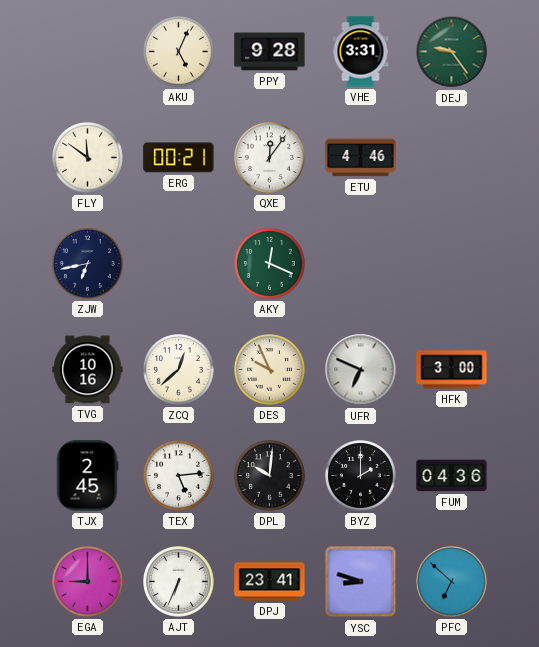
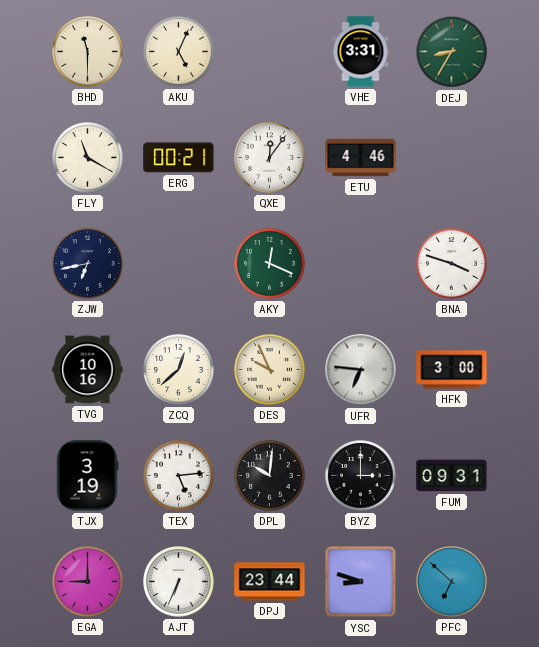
BHD: none -> 11:30 (88, 52)
PPY: 9:28 -> none (270, 52)
DEJ: 9:24 -> 8:35 (452, 52)
FLY: 11:51 -> 11:20 (88, 158)
BNA: none -> 3:48 (452, 264)
UFR: 6:49 -> 6:46 (361, 370)
TJX: 2:45 -> 3:19 (87, 476)
BYZ: 2:00 -> 3:00 (361, 476)
FUM: 04:36 -> 09:31 (452, 476)
DPJ: 23:41 -> 23:44 (270, 582)
